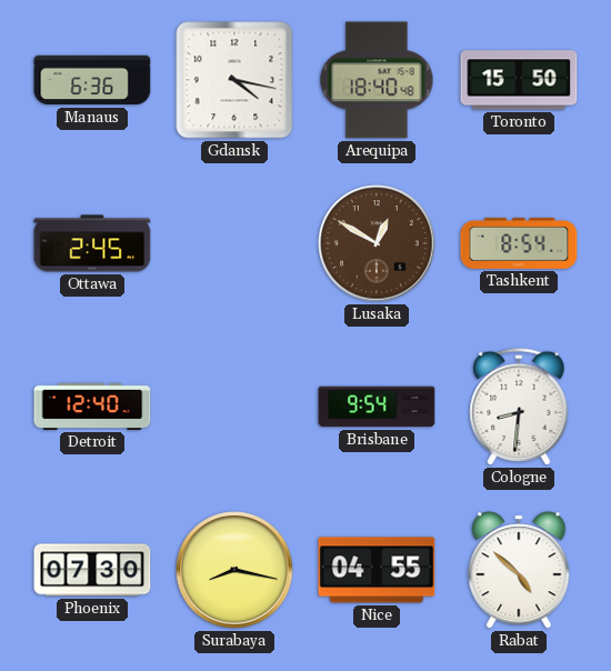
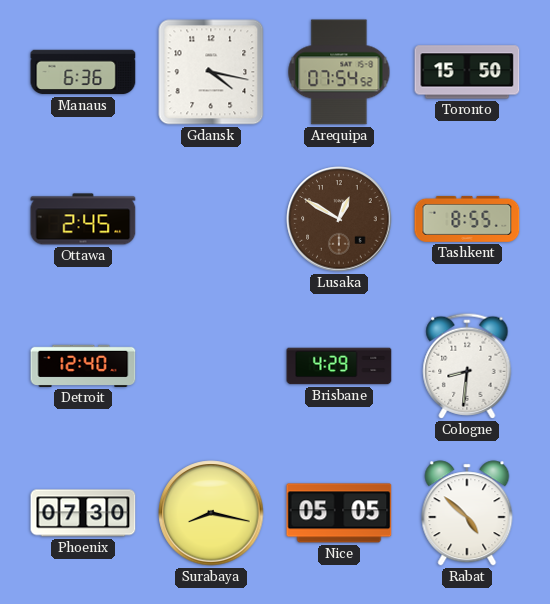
Arequipa: 18:40 -> 07:54 (339, 72)
Tashkent: 8:54 -> 8:55 (467, 219)
Brisbane: 9:54 -> 4:29 (339, 366)
Nice: 04:55 -> 05:05 (339, 513)
